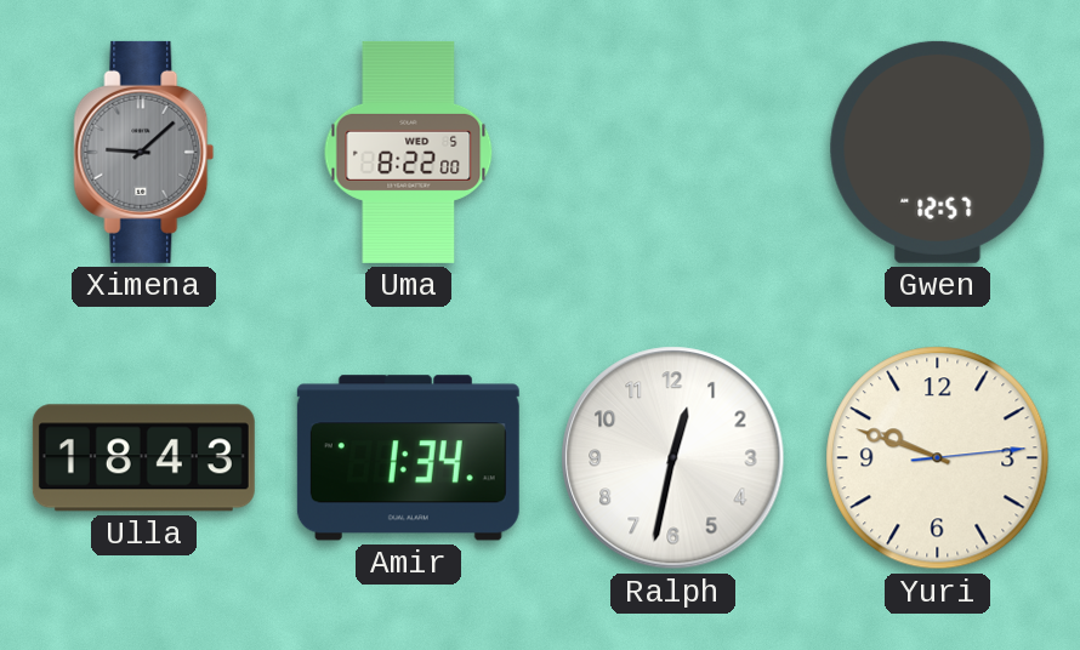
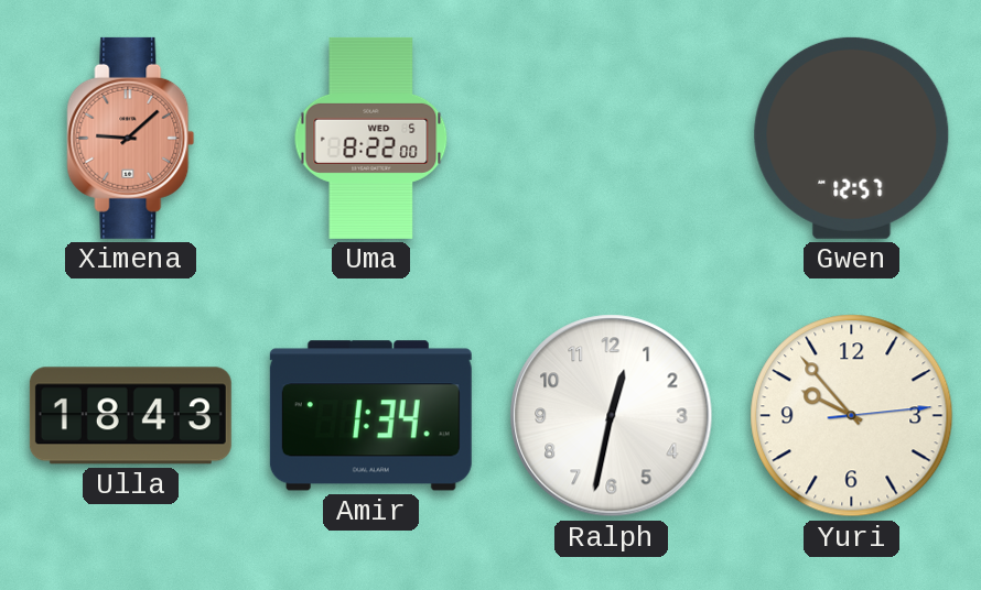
Ximena dial: grey -> salmon (131, 138)
Yuri: 9:48 -> 9:53 (852, 416)
